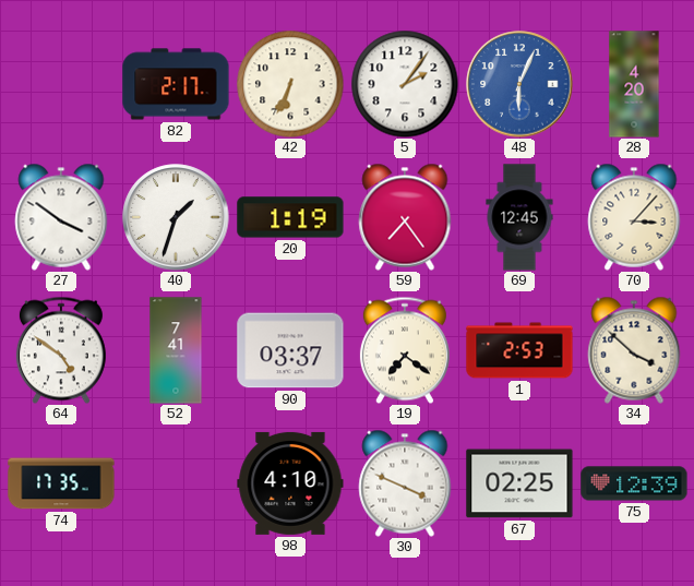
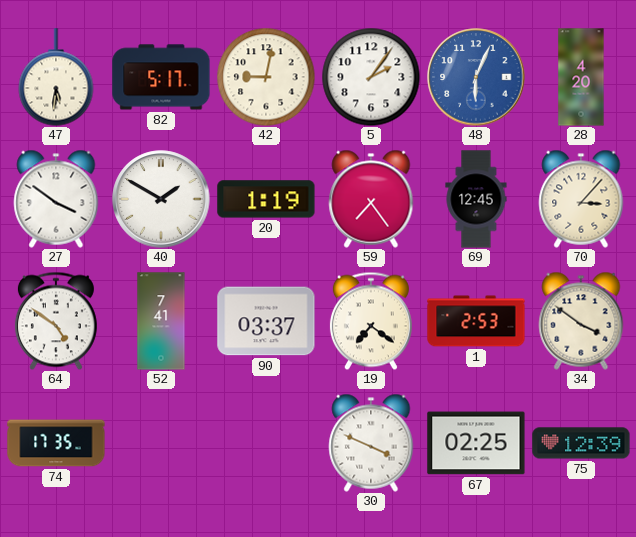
47: none -> 5:31 (56, 77)
82: 2:17 -> 5:17 (161, 77)
42: 6:34 -> 9:02 (266, 77)
40: 1:33 -> 1:50 (161, 199)
34: 3:52 -> 3:51 (581, 321)
98: 4:10 -> none (290, 483)
